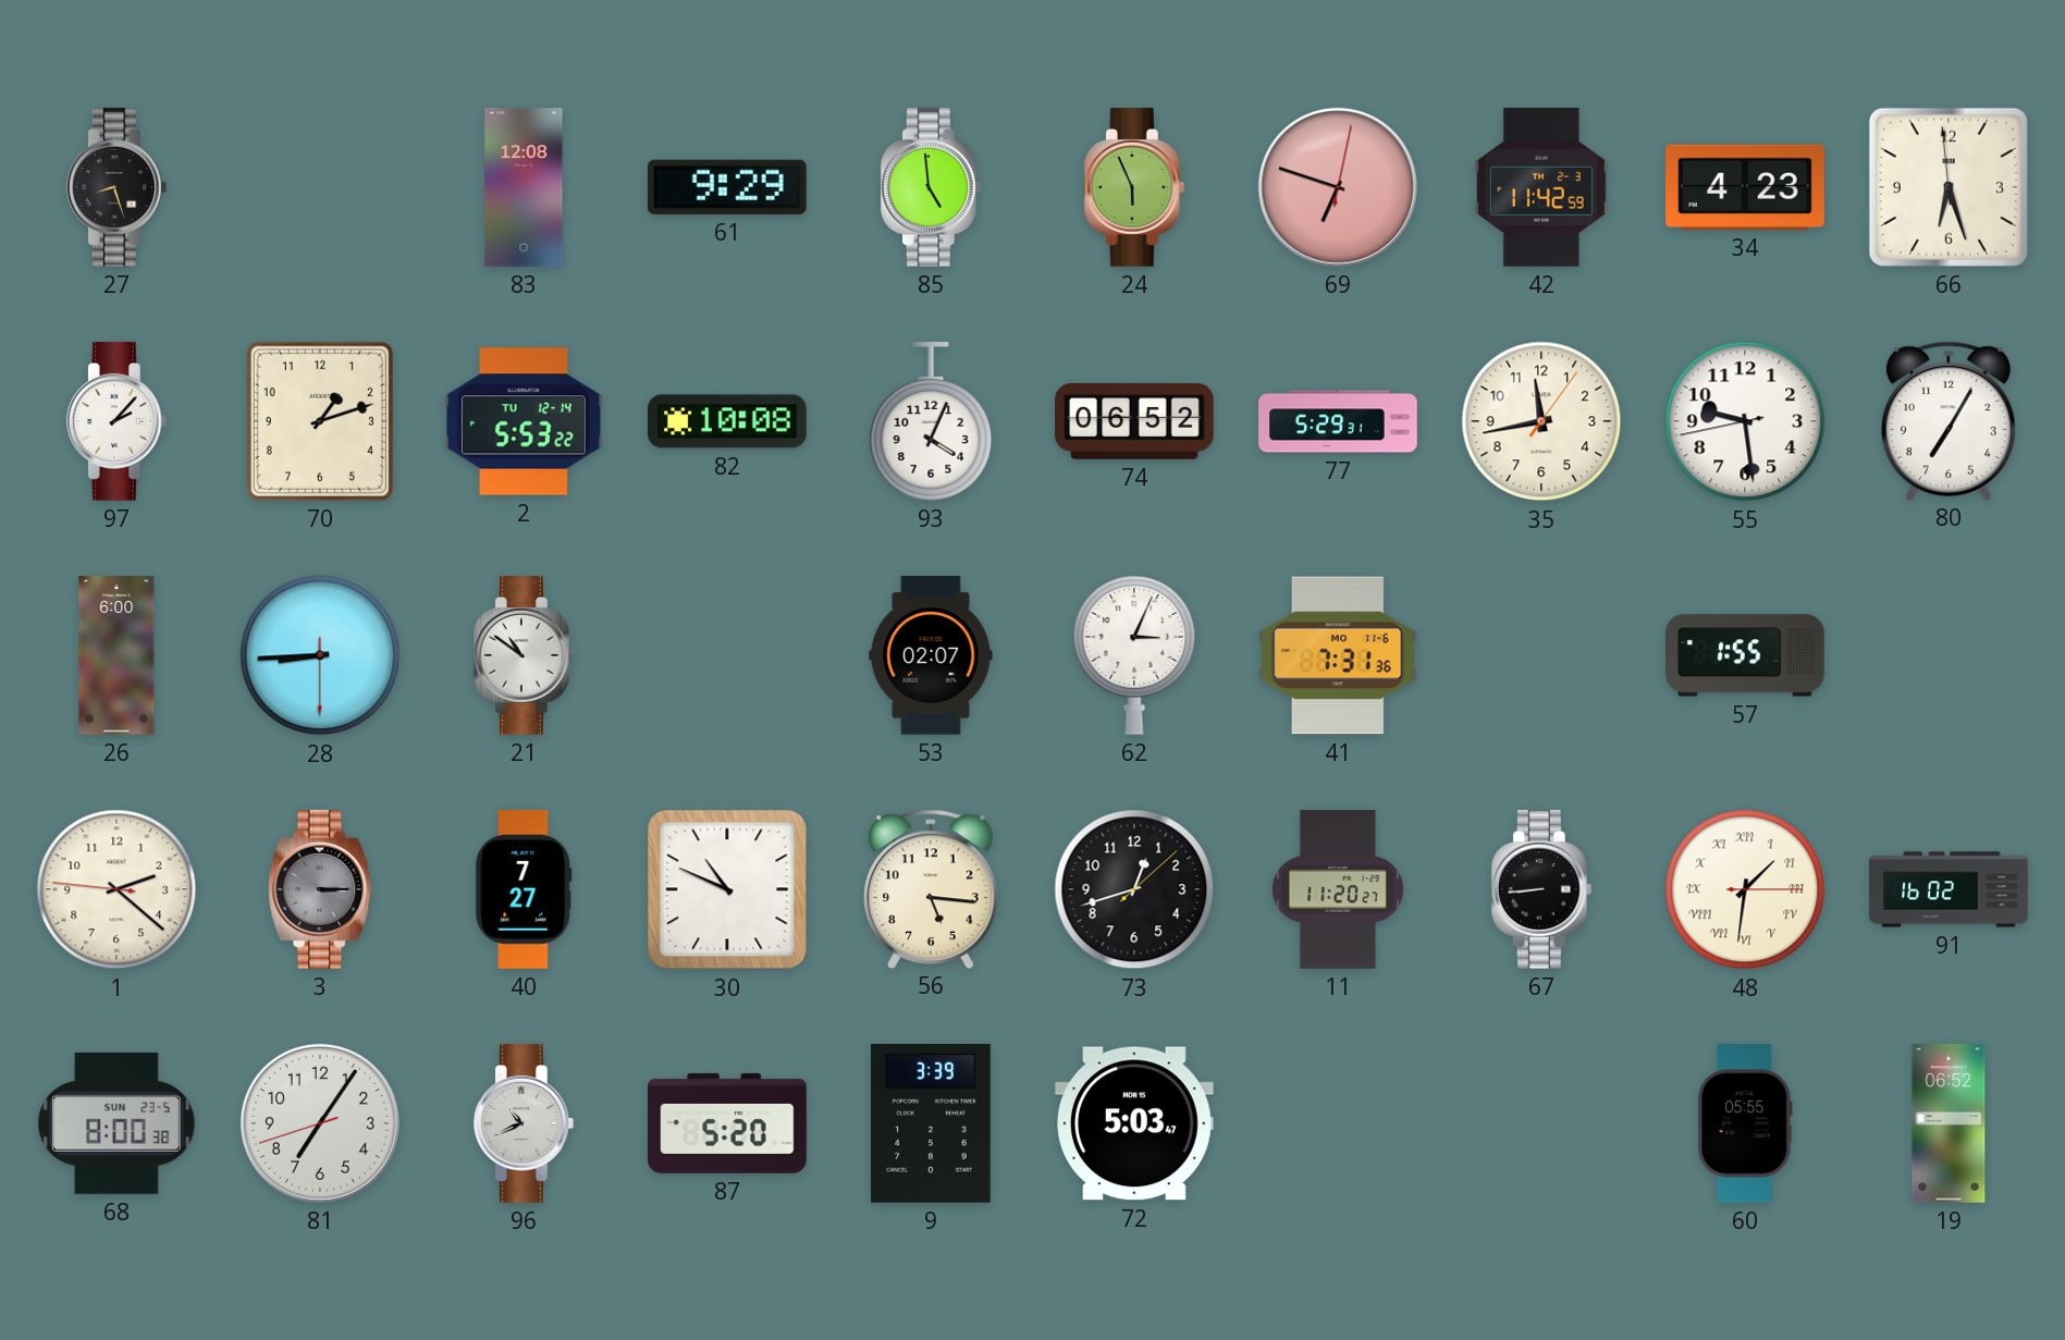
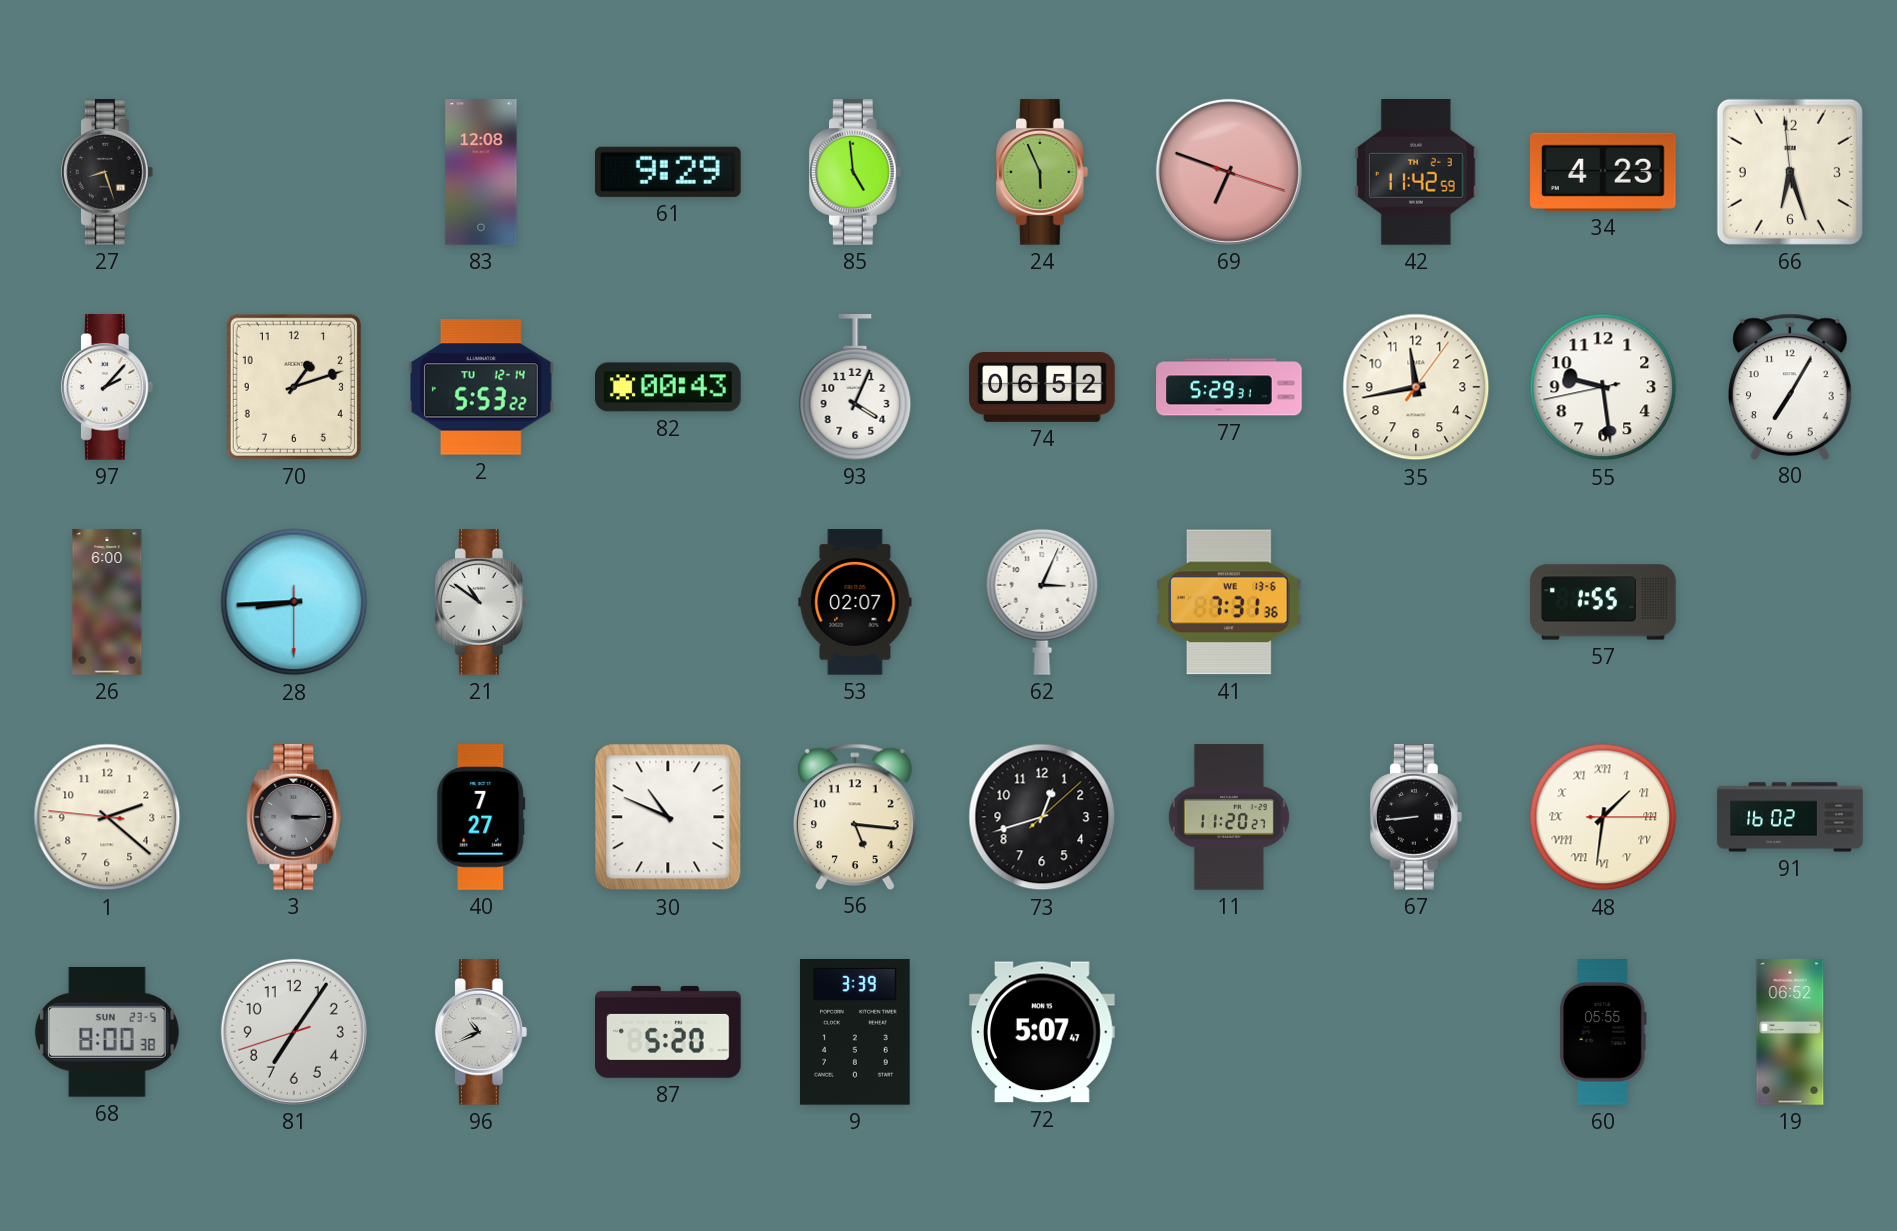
69: 6:48:02 -> 6:48:18 (1229, 172)
82: 10:08 -> 00:43 (668, 387)
41 date: MO 11-6 -> WE 13-6 (1230, 602)
72: 5:03 -> 5:07 (1042, 1032)
